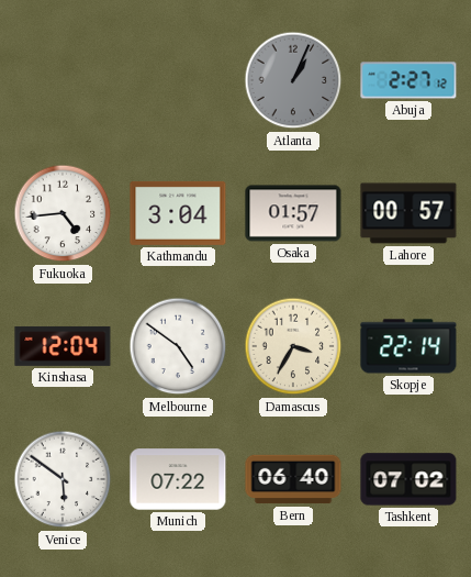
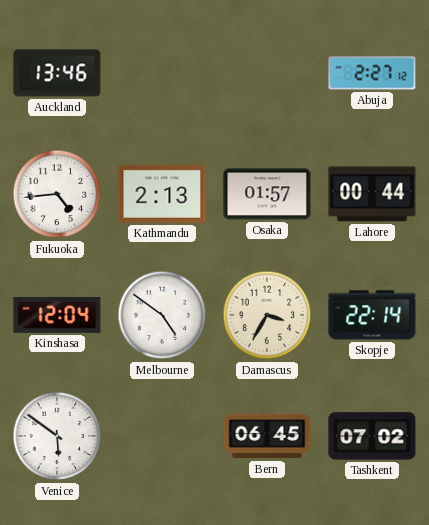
Auckland: none -> 13:46 (57, 73)
Atlanta: 1:04 -> none (293, 80)
Kathmandu: 3:04 -> 2:13 (162, 194)
Lahore: 00:57 -> 00:44 (372, 194)
Munich: 07:22 -> none (178, 479)
Bern: 06:40 -> 06:45 (267, 436)
